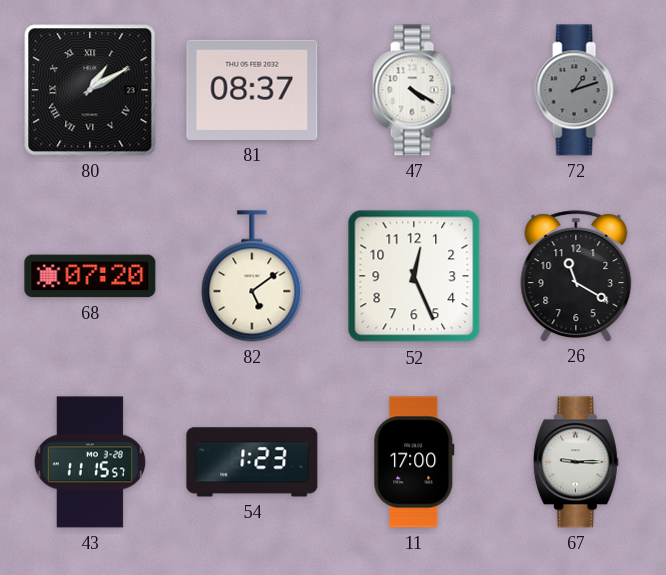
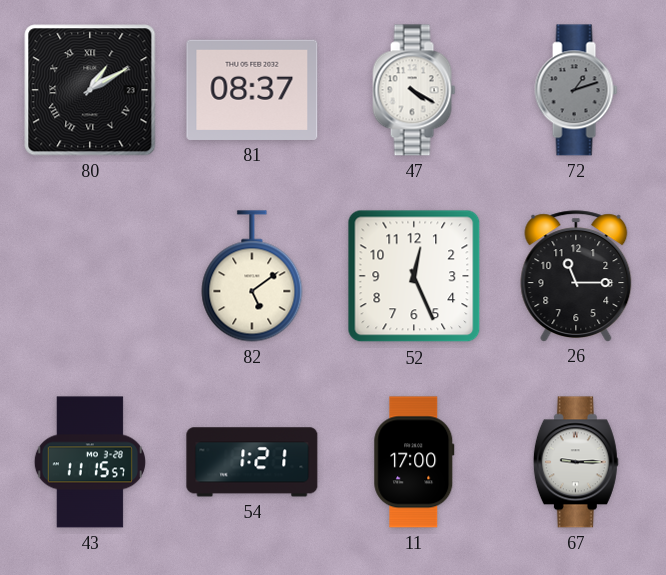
68: 07:20 -> none (90, 276)
26: 11:20 -> 11:15 (576, 276)
54: 1:23 -> 1:21 (252, 462)
